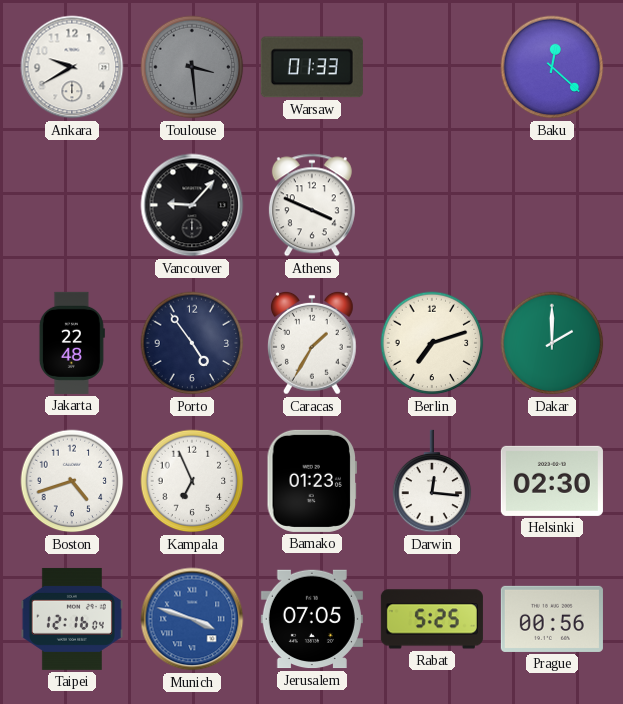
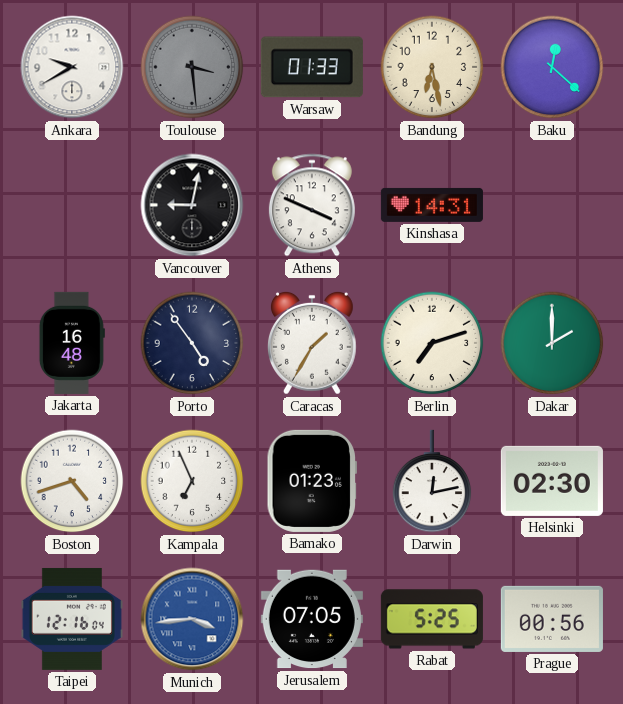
Bandung: none -> 6:28 (432, 67)
Vancouver: 9:07 -> 9:02 (192, 205)
Kinshasa: none -> 14:31 (432, 205)
Jakarta: 22:48 -> 16:48 (72, 343)
Darwin: 12:16 -> 12:13 (432, 481)
Munich: 3:48 -> 3:44 (192, 619)
